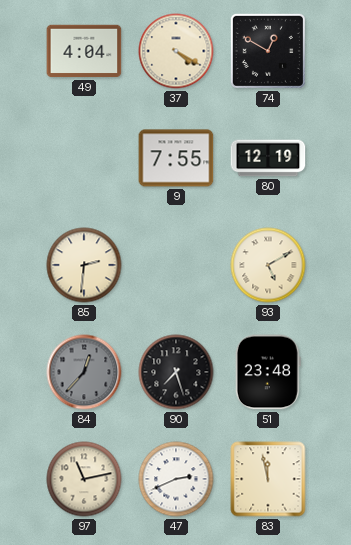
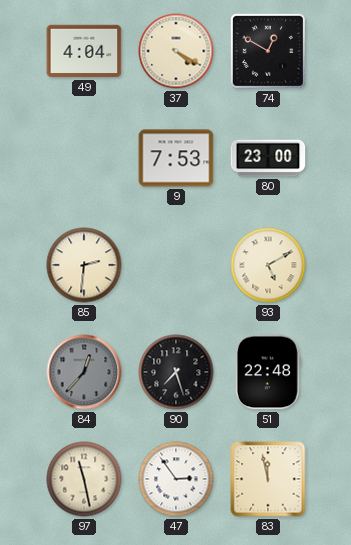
9: 7:55 -> 7:53 (176, 158)
80: 12:19 -> 23:00 (268, 158)
51: 23:48 -> 22:48 (268, 372)
97: 11:13 -> 11:28 (84, 479)
47: 2:41 -> 2:54 (176, 479)
